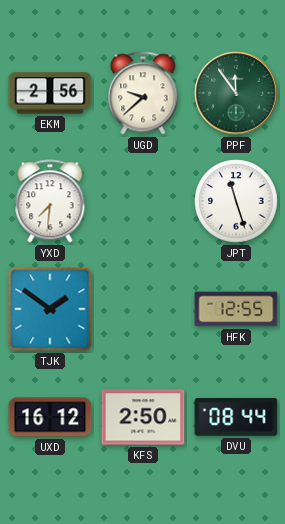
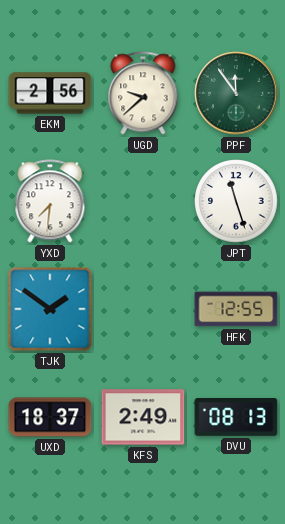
UXD: 16:12 -> 18:37 (50, 417)
KFS: 2:50 -> 2:49 (143, 417)
DVU: 08:44 -> 08:13 (236, 418)
